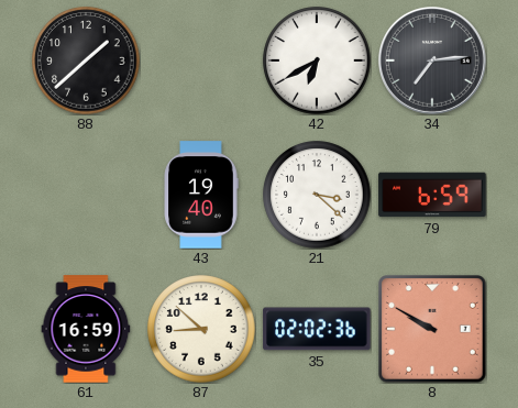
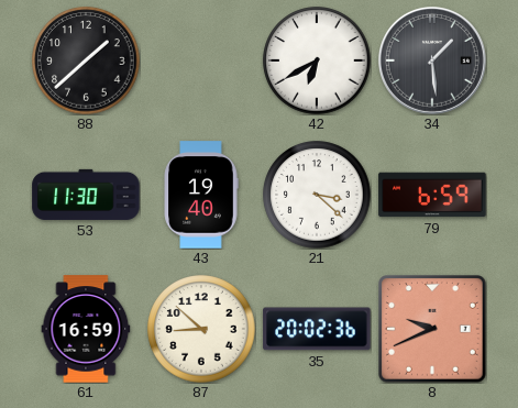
34: 7:14 -> 1:29 (432, 60)
53: none -> 11:30 (86, 195)
35: 02:02 -> 20:02 (317, 329)
8: 9:50 -> 9:41 (432, 329)
